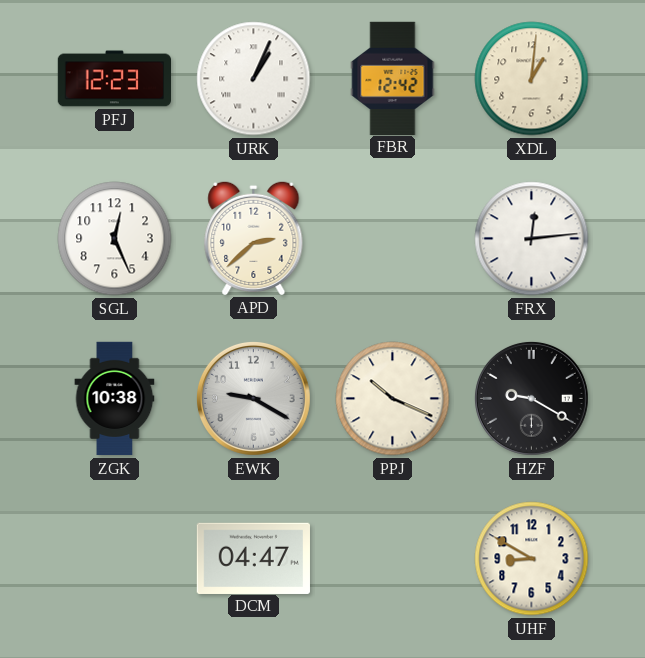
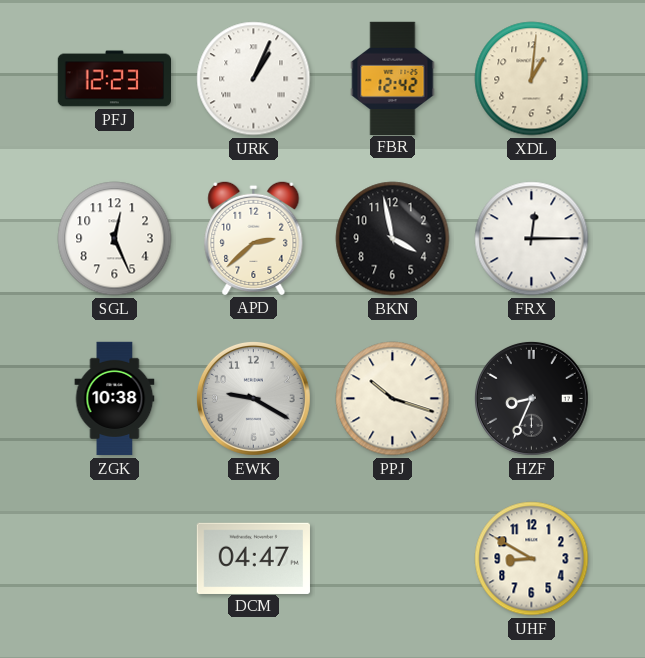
BKN: none -> 3:58 (393, 239)
FRX: 12:14 -> 12:15 (532, 239)
PPJ: 10:19 -> 10:18 (393, 399)
HZF: 9:20 -> 8:34 (531, 398)
